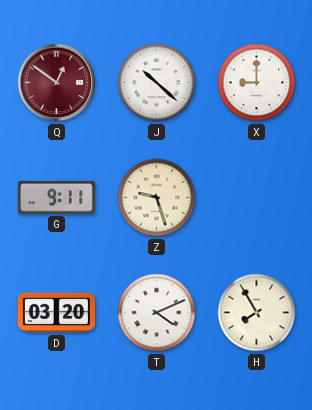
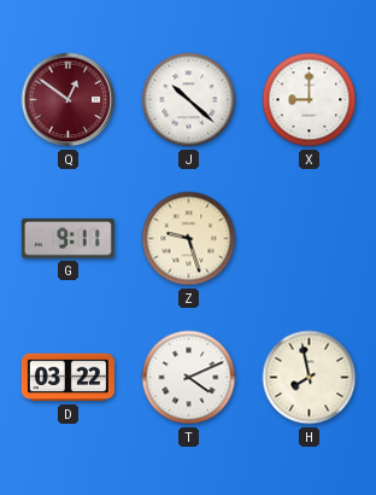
D: 03:20 -> 03:22 (67, 378)
H: 7:55 -> 7:58 (310, 378)
